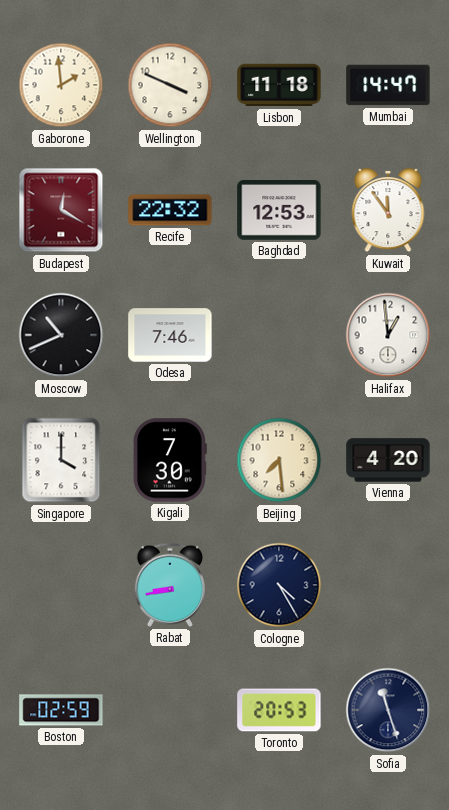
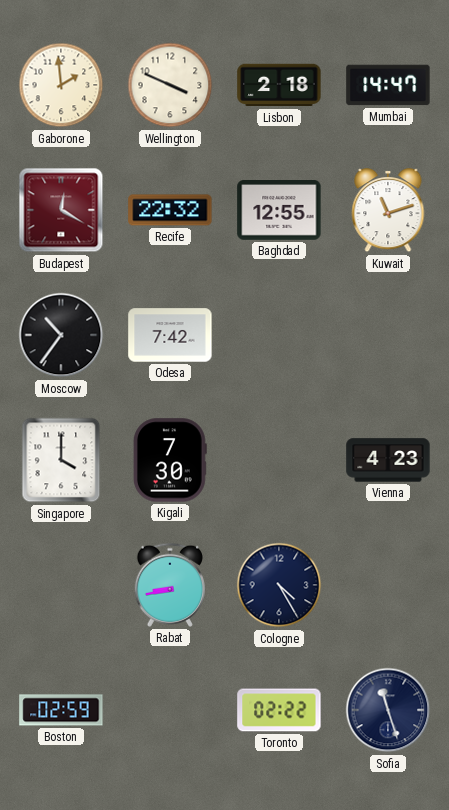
Lisbon: 11:18 -> 2:18 (279, 85)
Baghdad: 12:53 -> 12:55 (279, 211)
Kuwait: 11:54 -> 11:12 (388, 211)
Moscow: 10:41 -> 10:36 (61, 335)
Odesa: 7:46 -> 7:42 (170, 335)
Halifax: 12:59 -> none (388, 335)
Beijing: 7:29 -> none (279, 460)
Vienna: 4:20 -> 4:23 (388, 460)
Toronto: 20:53 -> 02:22 (279, 710)
